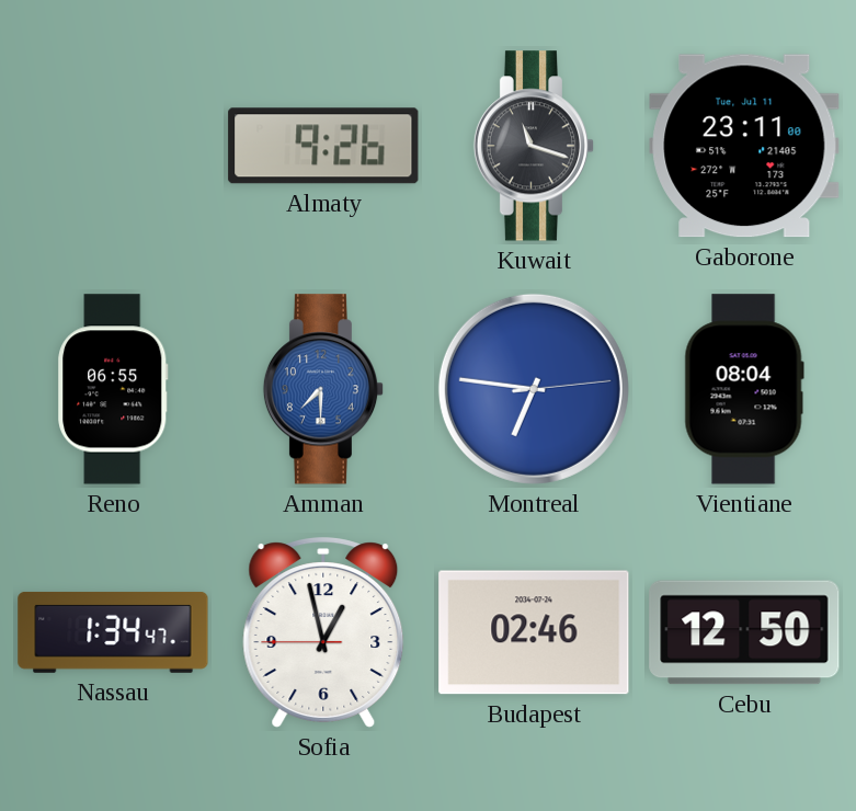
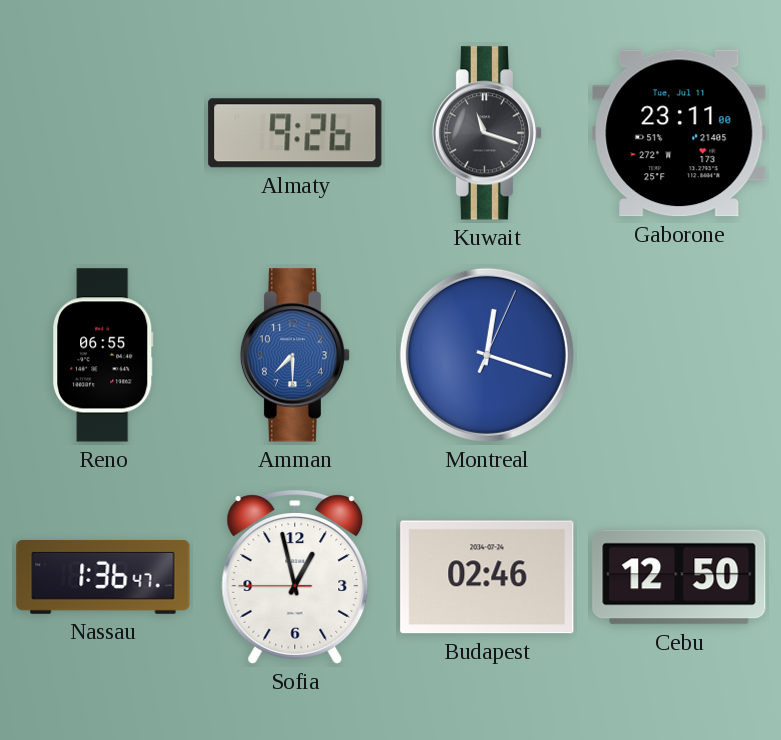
Montreal: 6:46 -> 12:18 (487, 355)
Vientiane: 08:04 -> none (744, 389)
Nassau: 1:34 -> 1:36 (103, 577)
